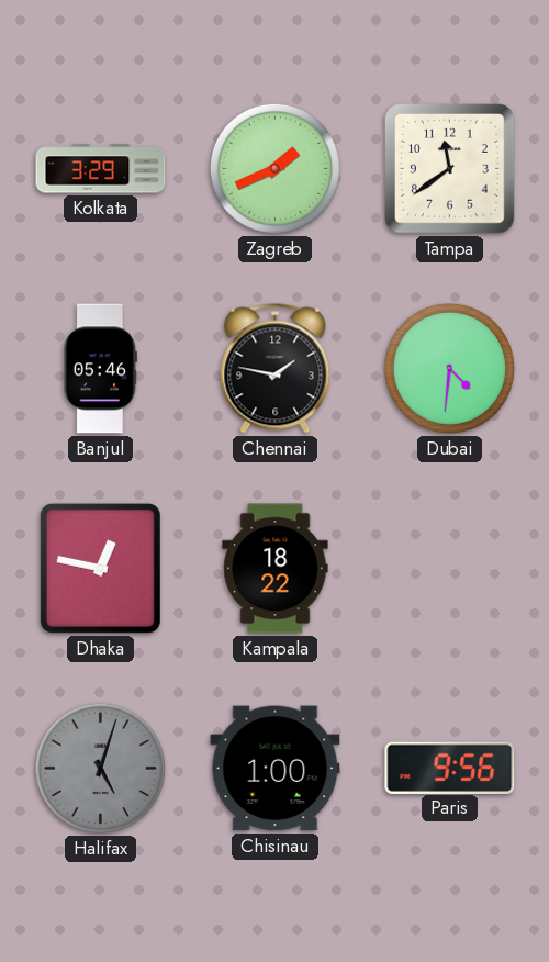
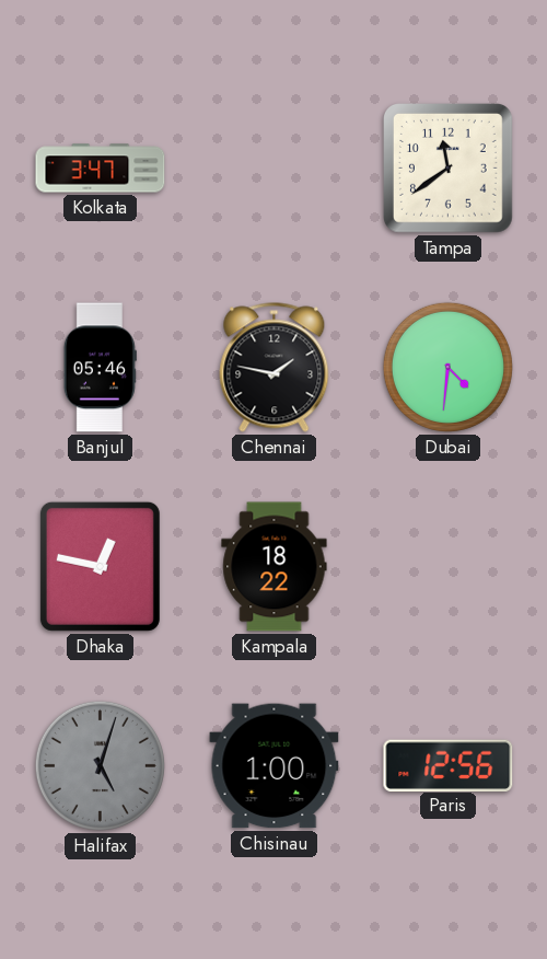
Kolkata: 3:29 -> 3:47 (101, 169)
Zagreb: 1:41 -> none (274, 168)
Paris: 9:56 -> 12:56 (449, 765)
